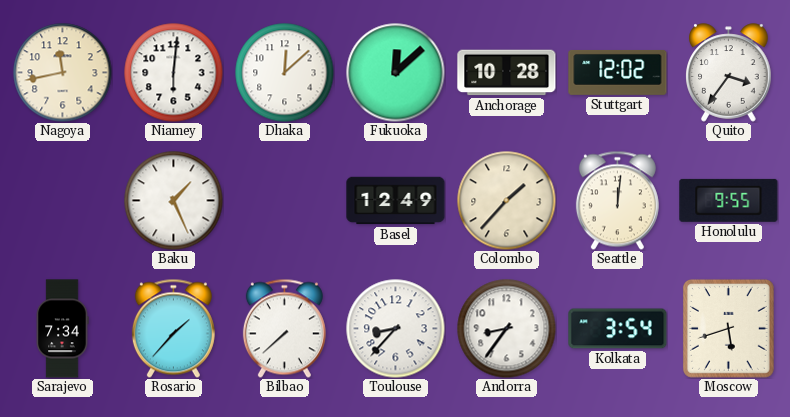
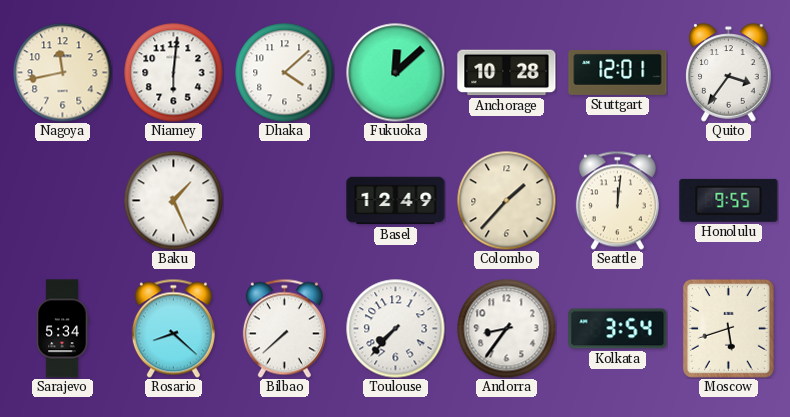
Dhaka: 12:08 -> 4:08 (285, 73)
Stuttgart: 12:02 -> 12:01 (618, 72)
Sarajevo: 7:34 -> 5:34 (62, 329)
Rosario: 1:37 -> 8:22 (173, 328)
Toulouse: 8:37 -> 7:37 (396, 329)
